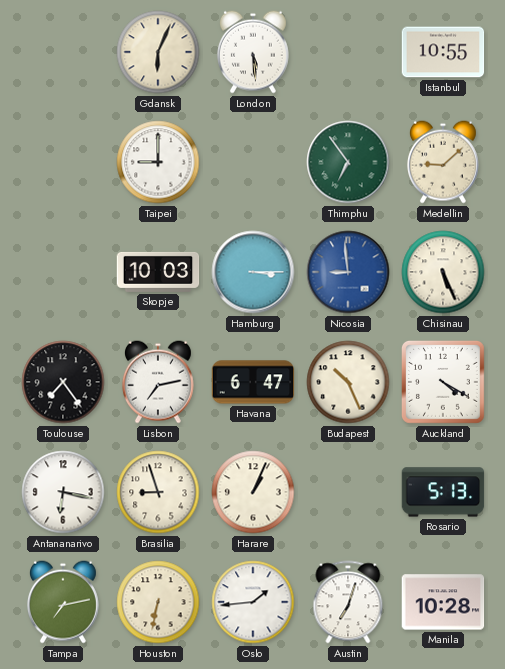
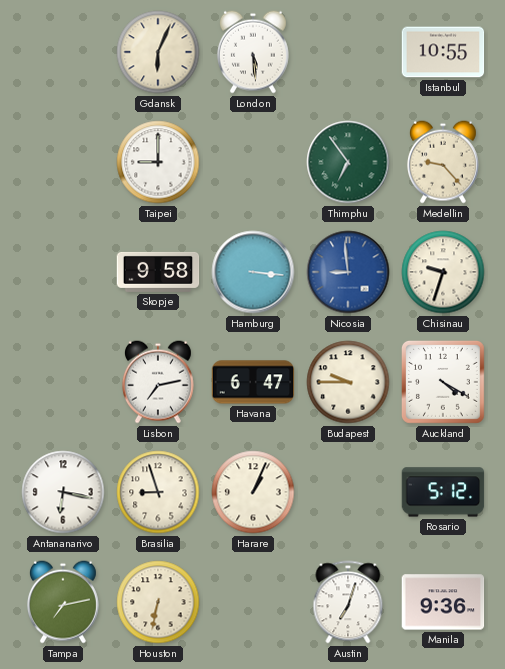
Medellin: 9:08 -> 9:23 (443, 162)
Skopje: 10:03 -> 9:58 (158, 272)
Hamburg: 3:15 -> 3:16 (253, 272)
Chisinau: 5:26 -> 9:33 (443, 272)
Toulouse: 7:24 -> none (63, 382)
Budapest: 10:26 -> 9:45 (348, 382)
Rosario: 5:13 -> 5:12 (443, 492)
Oslo: 1:44 -> none (253, 602)
Manila: 10:28 -> 9:36 (443, 602)
